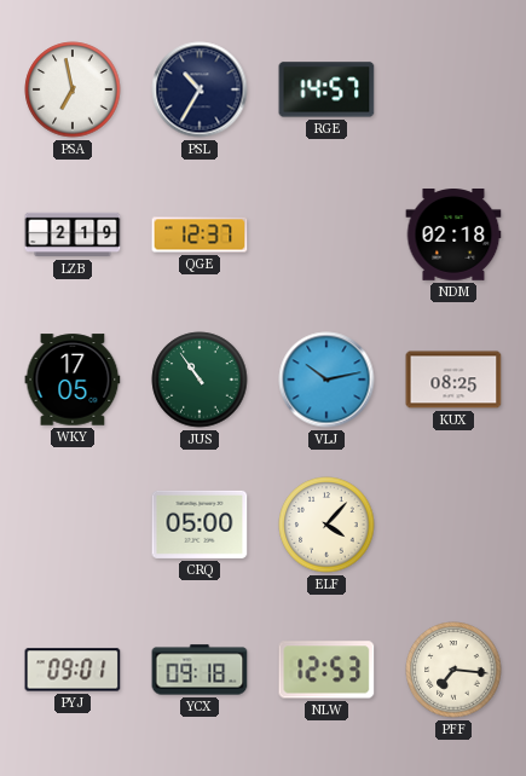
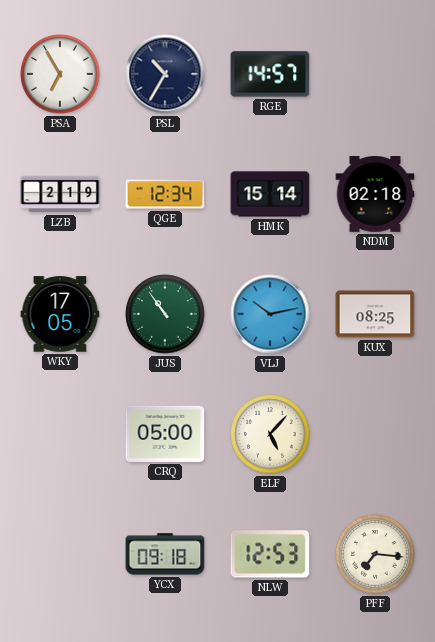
PSA: 6:58 -> 6:55 (60, 74)
QGE: 12:37 -> 12:34 (165, 194)
HMK: none -> 15:14 (270, 194)
ELF: 4:07 -> 5:07 (270, 434)
PYJ: 09:01 -> none (73, 670)
